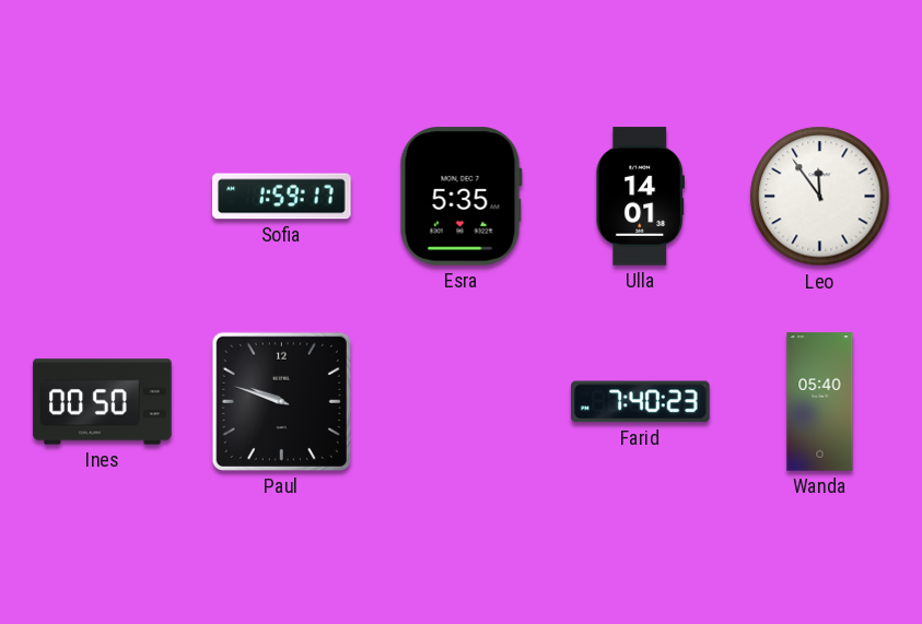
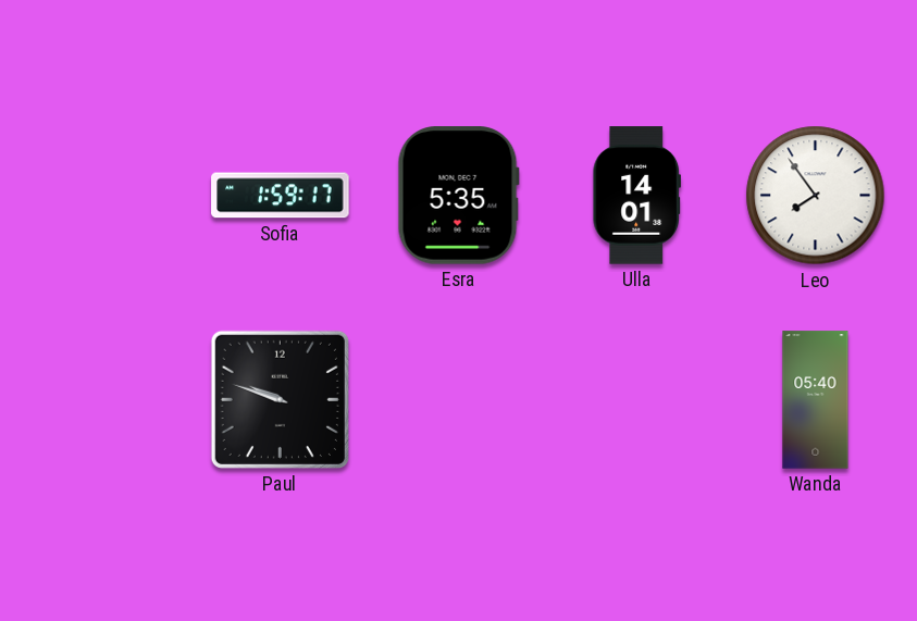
Leo: 11:54 -> 7:54 (816, 196)
Ines: 00:50 -> none (103, 402)
Farid: 7:40 -> none (641, 402)
